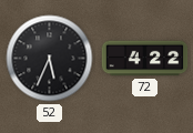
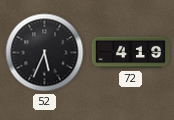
72: 4:22 -> 4:19 (131, 53)
